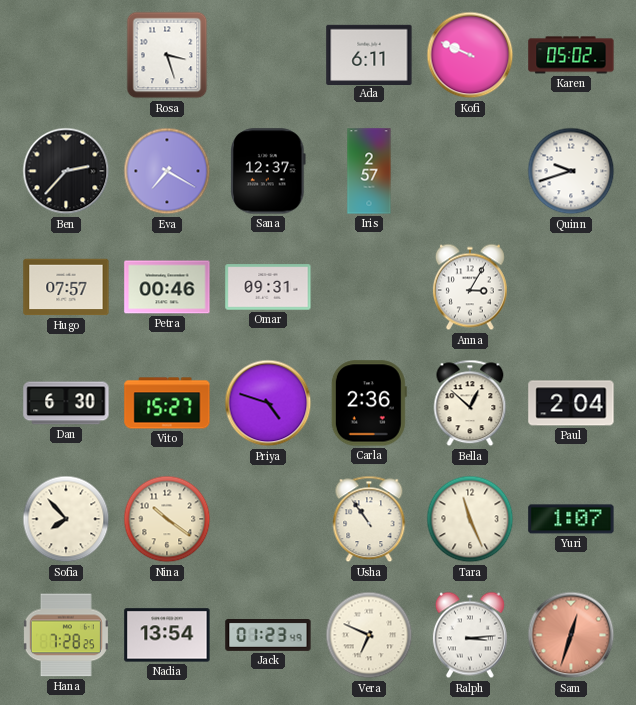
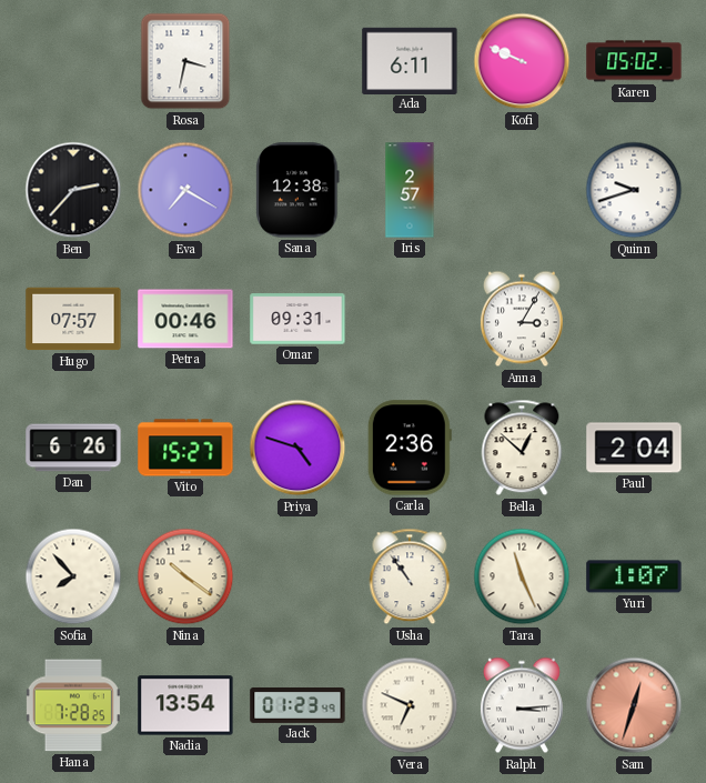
Rosa: 3:27 -> 3:32 (185, 61)
Sana: 12:37 -> 12:38 (297, 190)
Dan: 6:30 -> 6:26 (73, 448)
